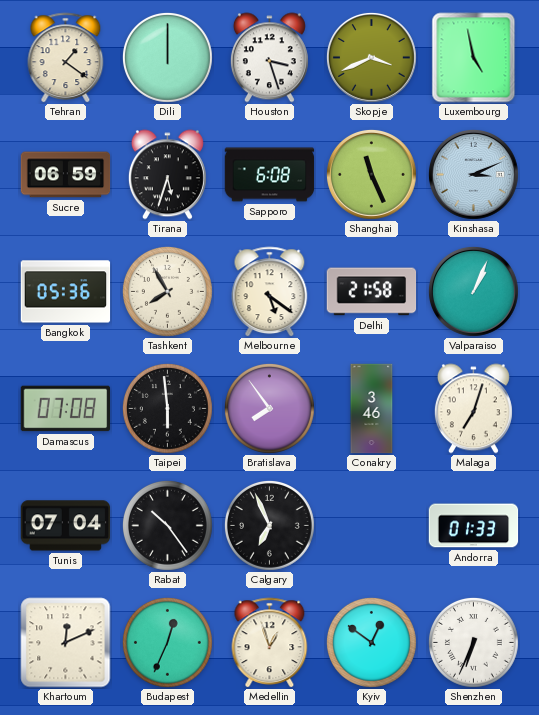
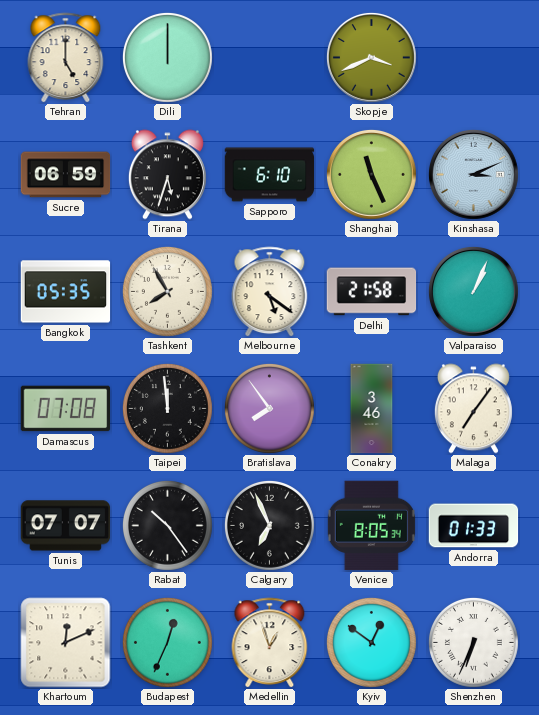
Tehran: 1:21 -> 5:00 (66, 58)
Houston: 3:27 -> none (269, 58)
Luxembourg: 4:58 -> none (474, 58)
Sapporo: 6:08 -> 6:10 (270, 175)
Bangkok: 05:36 -> 05:35 (66, 292)
Taipei: 5:59 -> 11:59 (167, 408)
Malaga: 7:03 -> 7:06 (473, 409)
Tunis: 07:04 -> 07:07 (66, 526)
Venice: none -> 8:05 (371, 526)
